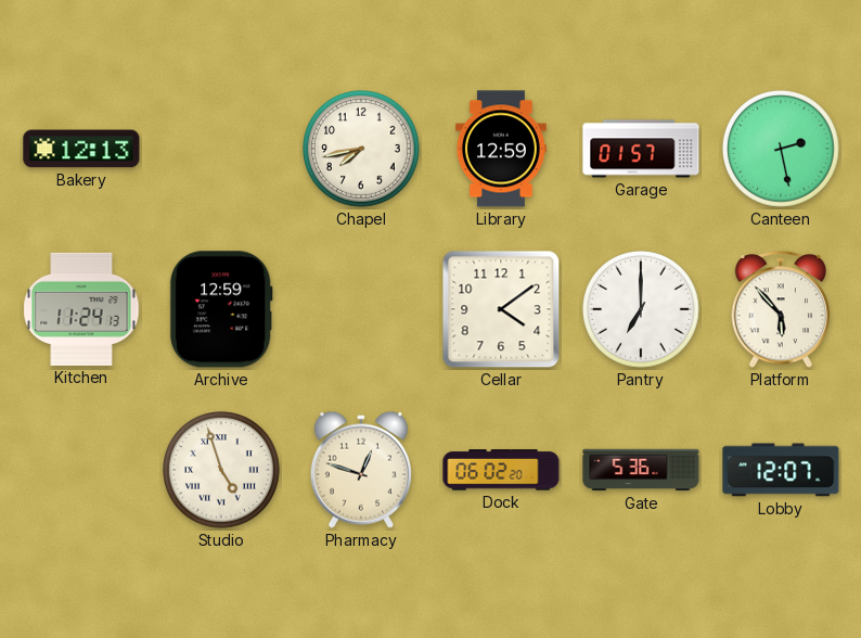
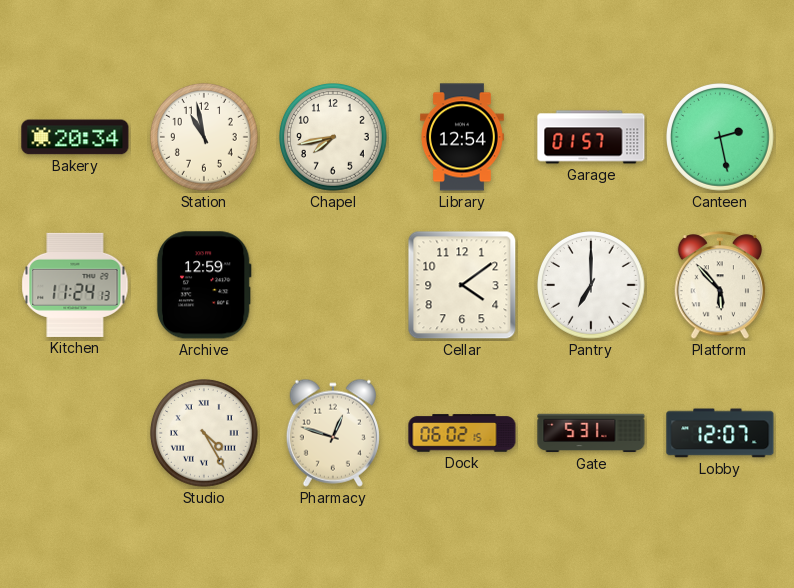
Bakery: 12:13 -> 20:34 (75, 137)
Station: none -> 10:58 (205, 138)
Library: 12:59 -> 12:54 (462, 137)
Studio: 4:57 -> 4:25 (205, 434)
Dock: 06:02:20 -> 06:02:15 (462, 433)
Gate: 5:36 -> 5:31 (591, 433)
